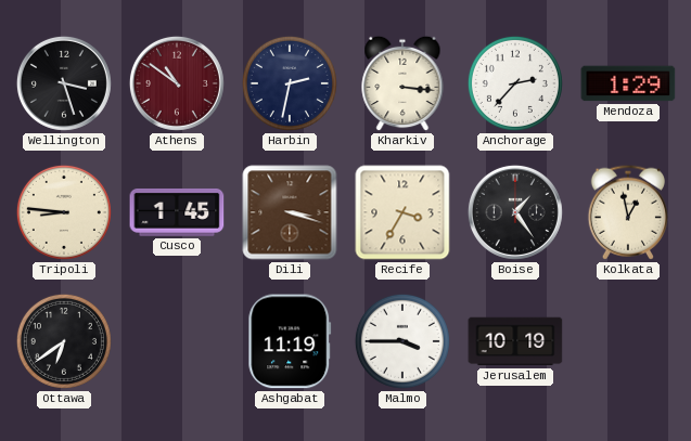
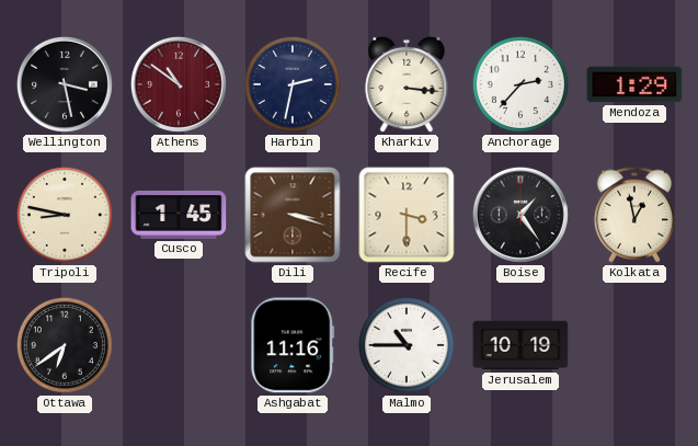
Wellington: 3:27 -> 3:28 (65, 84)
Tripoli: 8:46 -> 8:47 (65, 215)
Recife: 3:35 -> 3:30 (407, 215)
Ashgabat: 11:19 -> 11:16 (293, 345)
Malmo: 3:45 -> 10:45 (407, 345)
